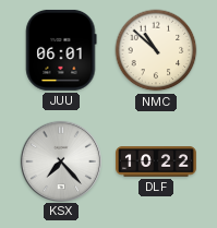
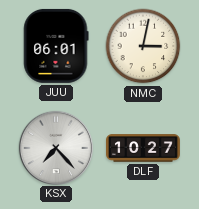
NMC: 10:52 -> 3:02 (143, 46)
DLF: 10:22 -> 10:27 (144, 148)
